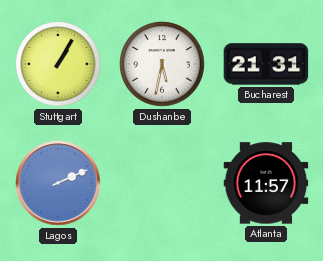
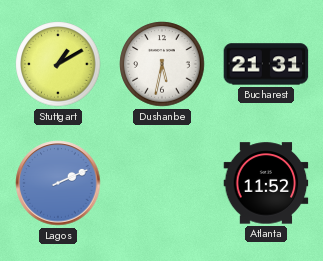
Stuttgart: 1:05 -> 1:10 (58, 64)
Atlanta: 11:57 -> 11:52 (266, 183)
